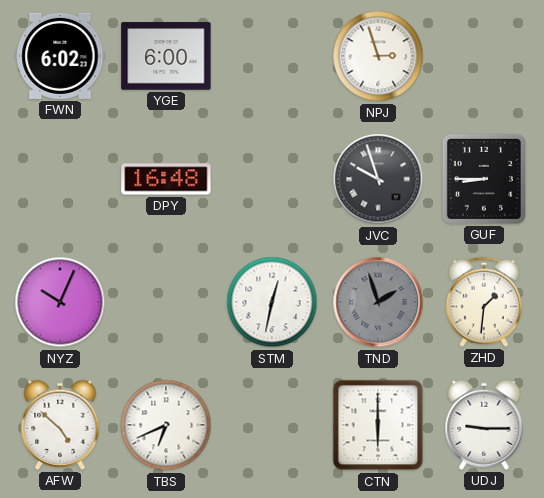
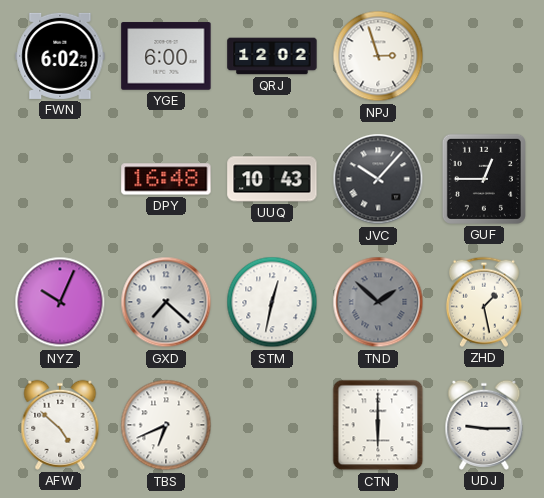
QRJ: none -> 12:02 (272, 56)
UUQ: none -> 10:43 (272, 179)
JVC: 9:57 -> 10:07 (378, 179)
GUF: 8:45 -> 12:45 (484, 179)
GXD: none -> 7:22 (166, 302)
TND: 1:57 -> 1:52 (378, 302)
ZHD: 1:31 -> 1:28 (484, 302)
